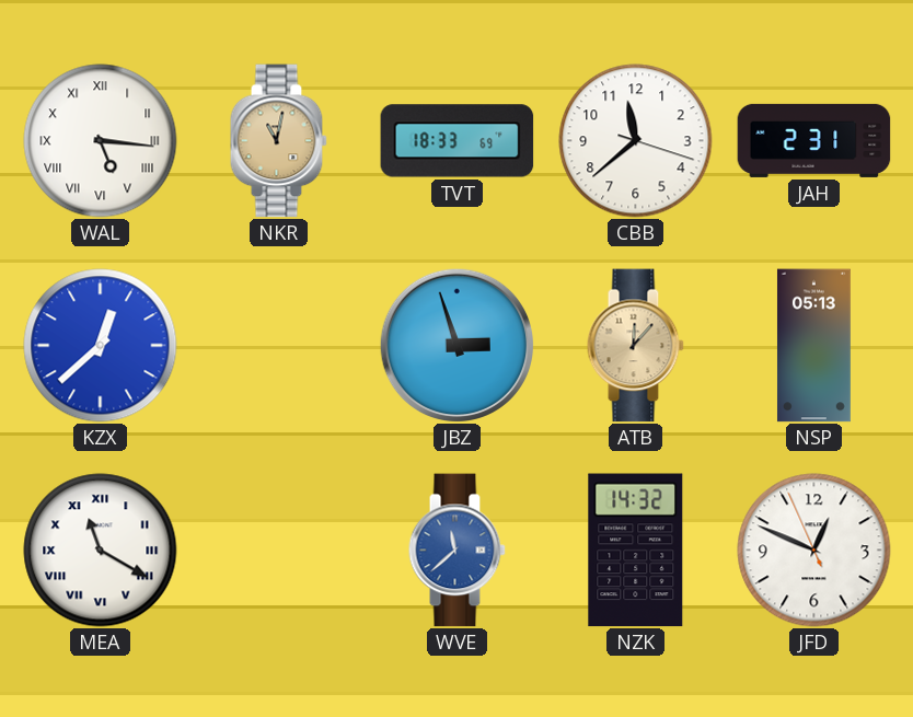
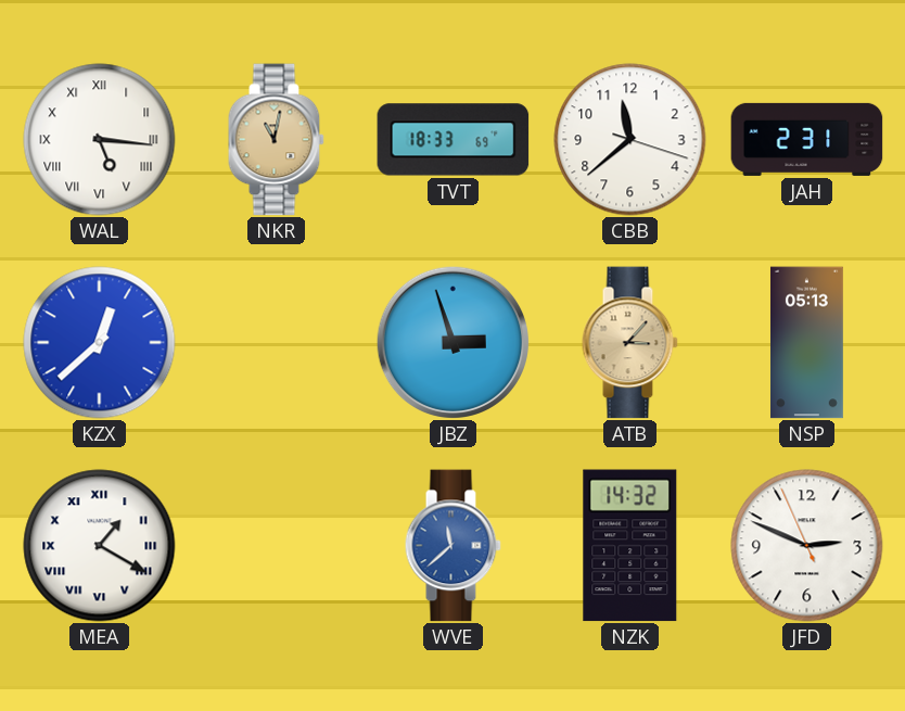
ATB: 12:07 -> 3:07 (629, 343)
MEA: 11:20 -> 1:20 (100, 546)
JFD: 12:48 -> 2:48 (807, 546)
